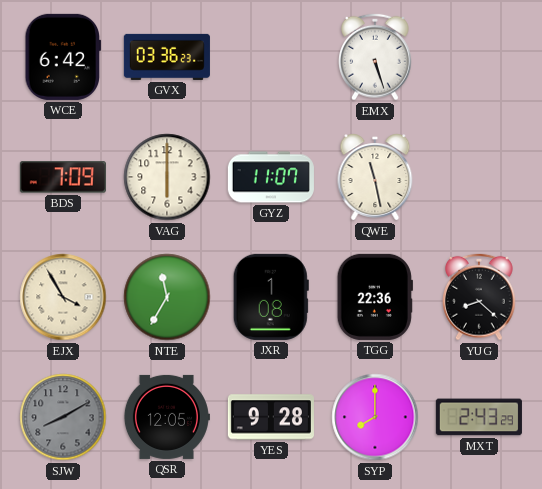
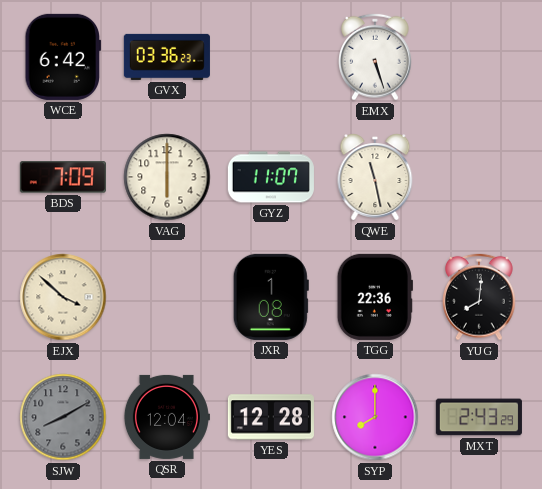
EJX: 3:55 -> 3:52 (63, 297)
NTE: 11:35 -> none (167, 297)
YUG: 8:22 -> 8:01 (480, 297)
QSR: 12:05 -> 12:04 (166, 417)
YES: 9:28 -> 12:28 (271, 417)
